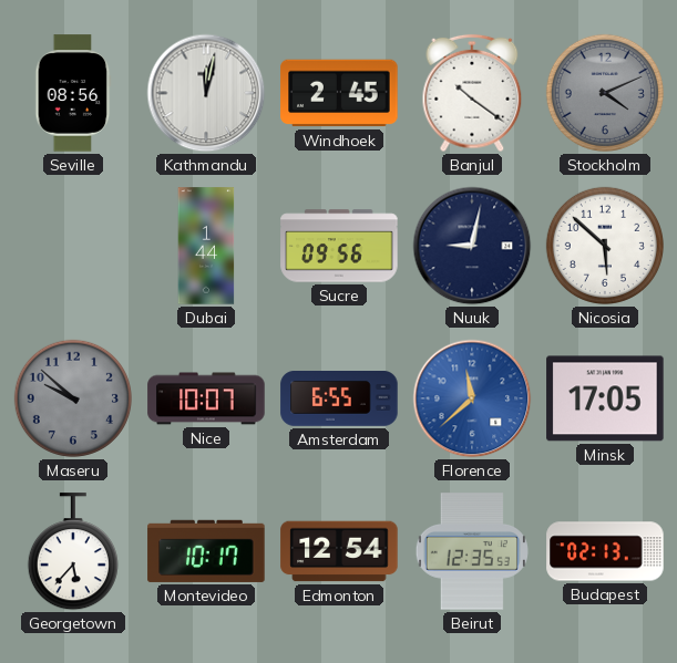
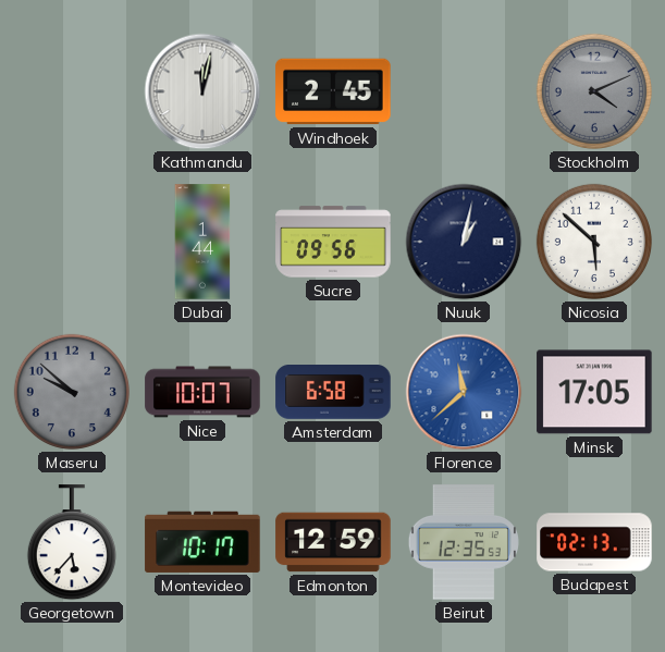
Seville: 08:56 -> none (73, 93)
Banjul: 10:21 -> none (472, 93)
Nuuk: 9:02 -> 1:02 (464, 242)
Amsterdam: 6:55 -> 6:58 (333, 393)
Edmonton: 12:54 -> 12:59 (333, 542)
